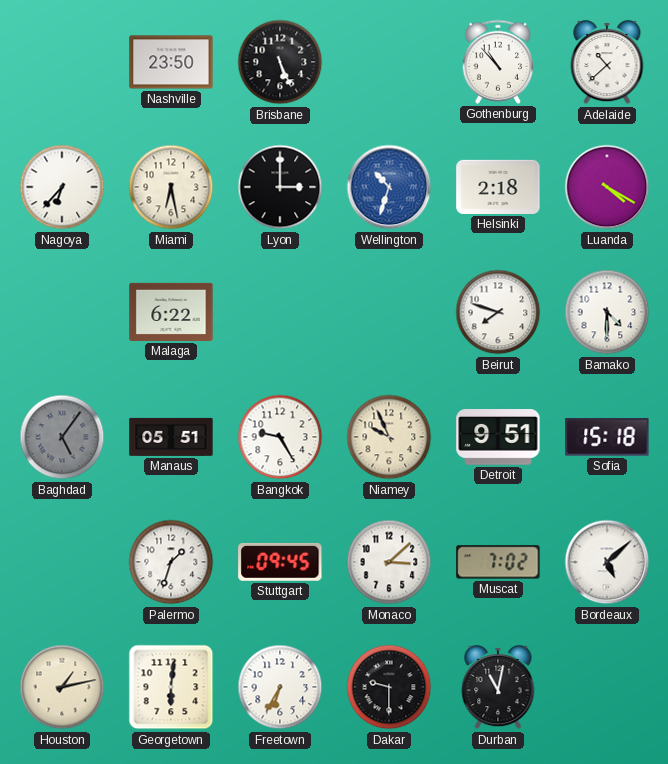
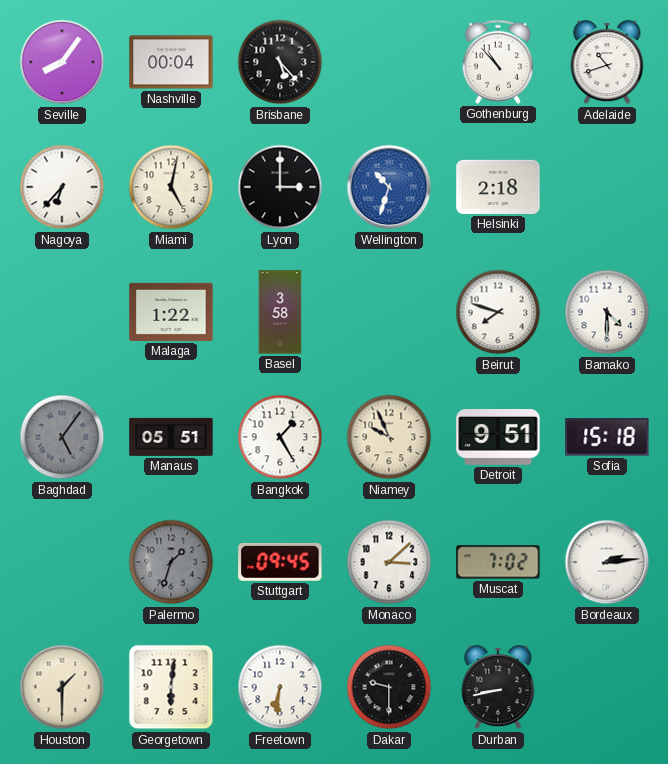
Seville: none -> 8:06 (62, 62)
Nashville: 23:50 -> 00:04 (171, 62)
Brisbane: 5:26 -> 5:23 (280, 62)
Adelaide: 10:38 -> 10:42 (607, 62)
Miami: 6:28 -> 5:02 (171, 187)
Luanda: 4:20 -> none (607, 187)
Malaga: 6:22 -> 1:22 (171, 312)
Basel: none -> 3:58 (280, 312)
Bangkok: 9:25 -> 1:25 (280, 437)
Palermo dial: white -> grey (171, 562)
Bordeaux: 5:08 -> 2:14 (607, 562)
Houston: 1:13 -> 1:30 (62, 687)
Freetown: 6:35 -> 6:31 (280, 687)
Durban: 11:02 -> 8:43 (498, 687)
